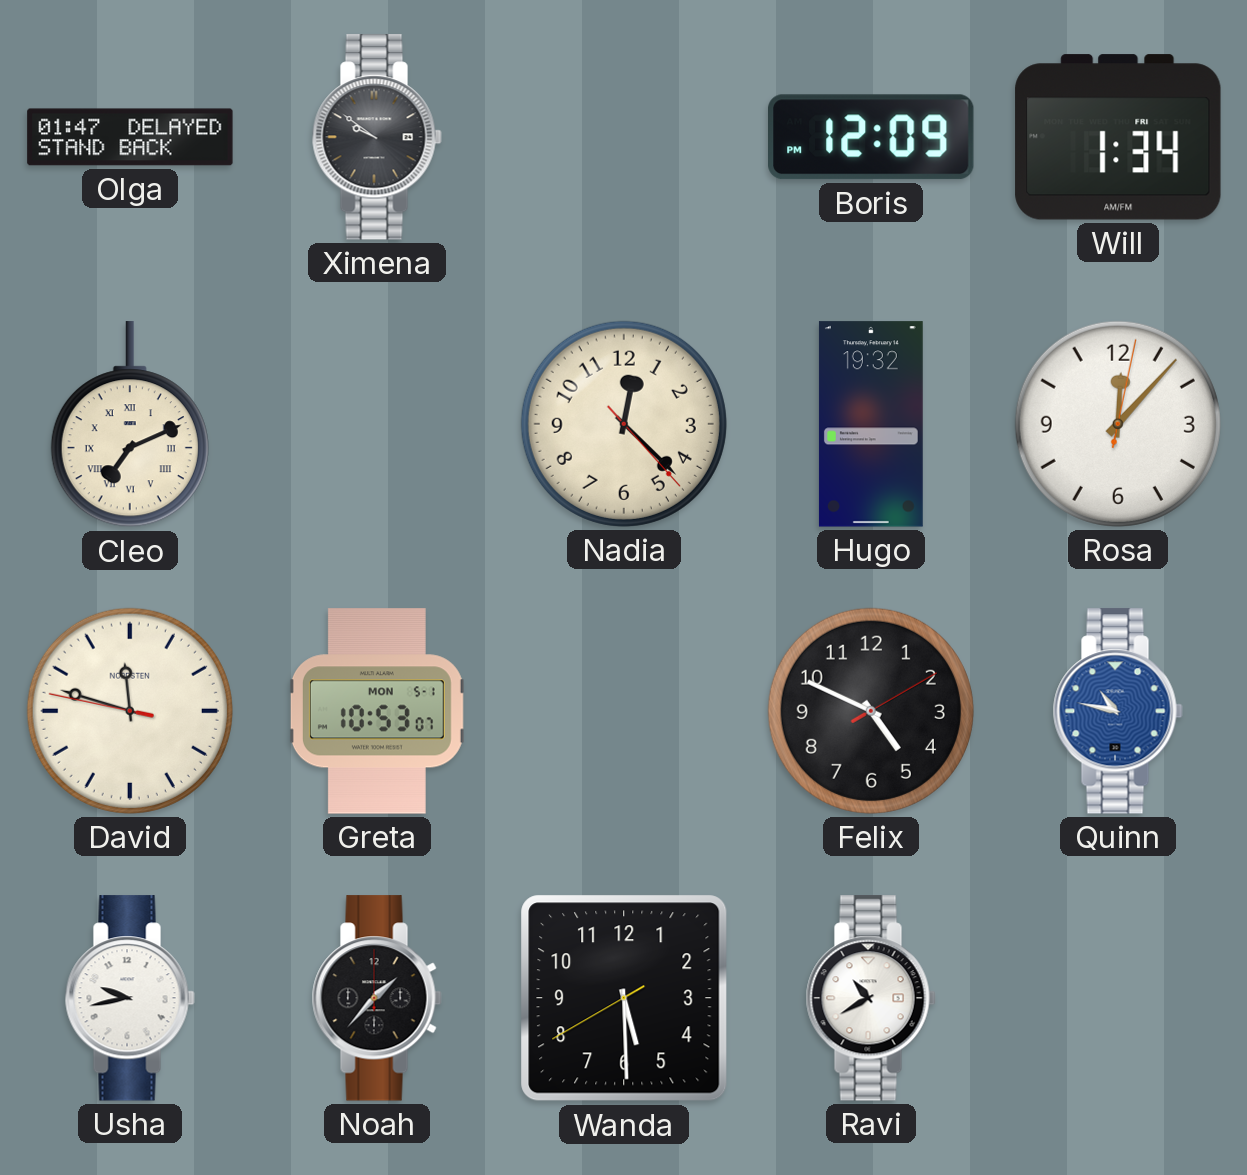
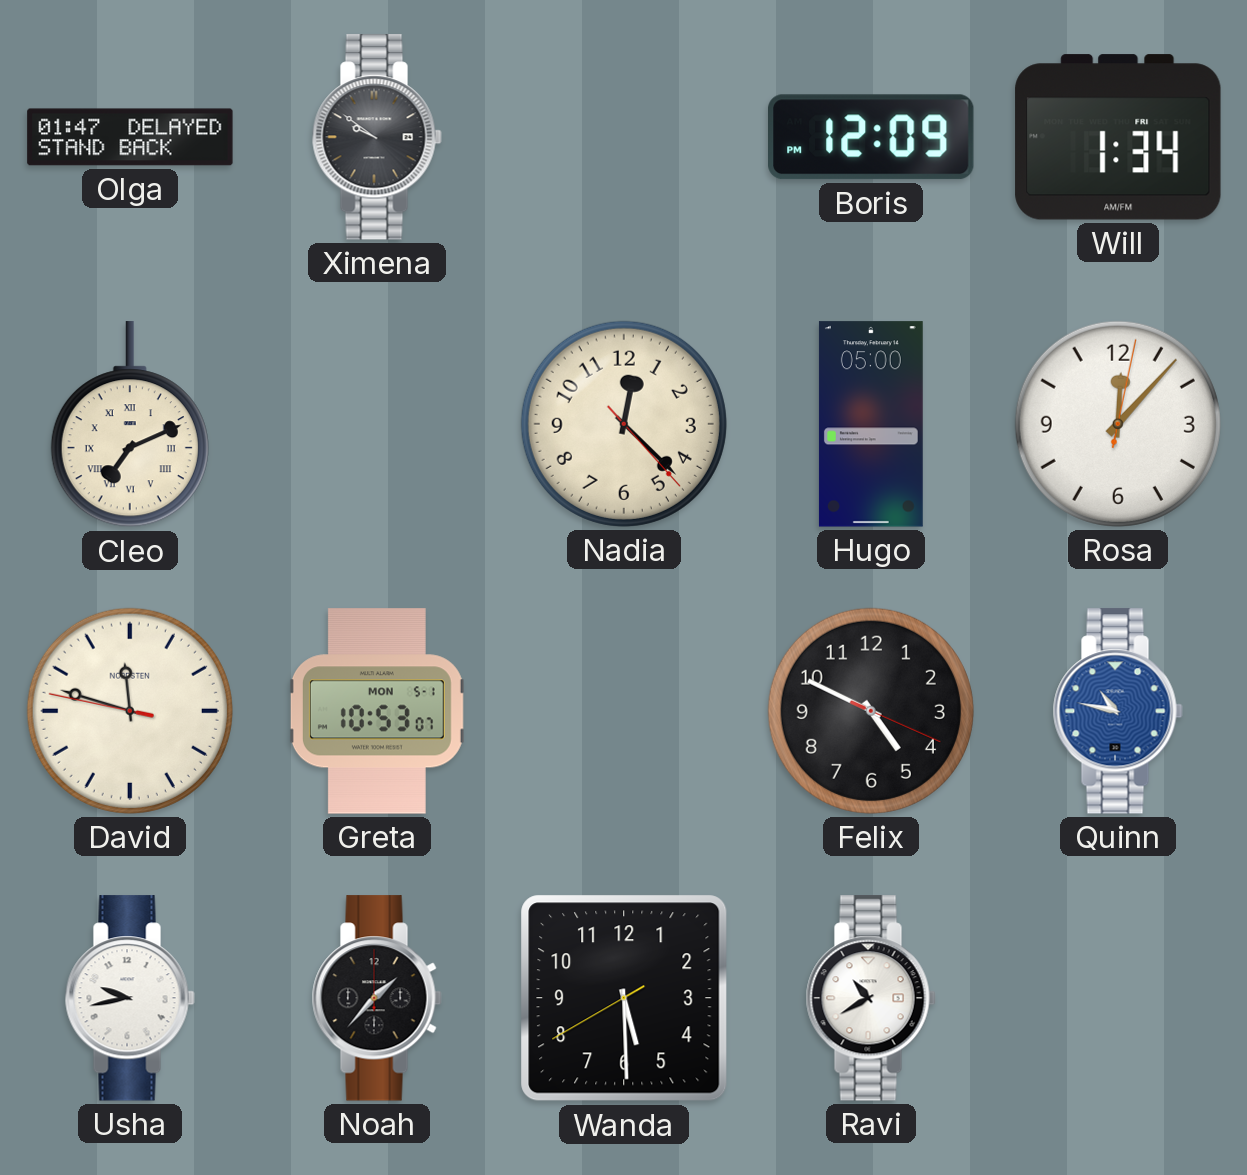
Hugo: 19:32 -> 05:00 (871, 424)
Felix: 4:49:10 -> 4:49:19 (871, 711)
